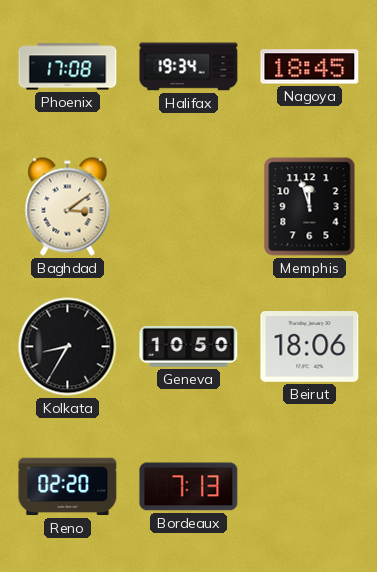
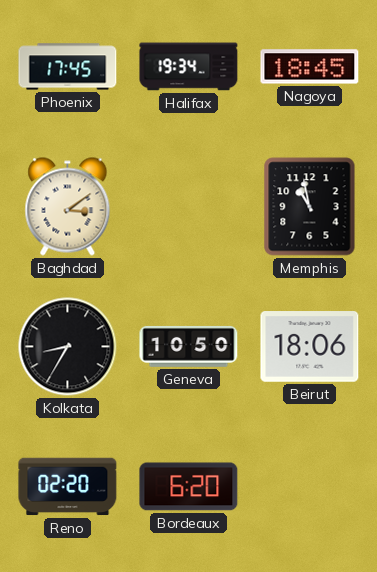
Phoenix: 17:08 -> 17:45 (68, 67)
Memphis: 11:57 -> 10:58 (310, 207)
Bordeaux: 7:13 -> 6:20 (189, 487)
